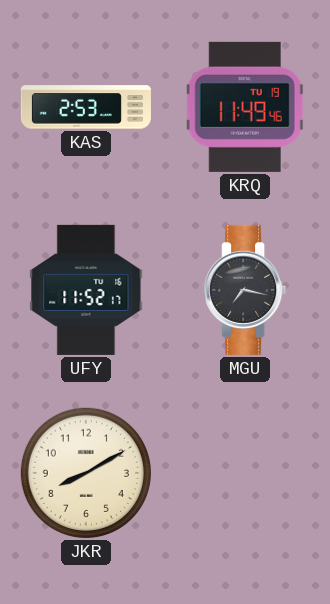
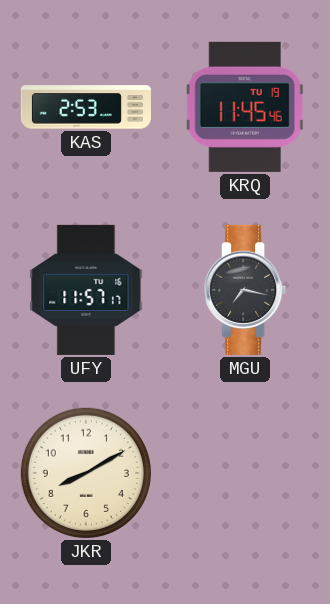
KRQ: 11:49 -> 11:45 (245, 107)
UFY: 11:52 -> 11:57 (86, 290)
